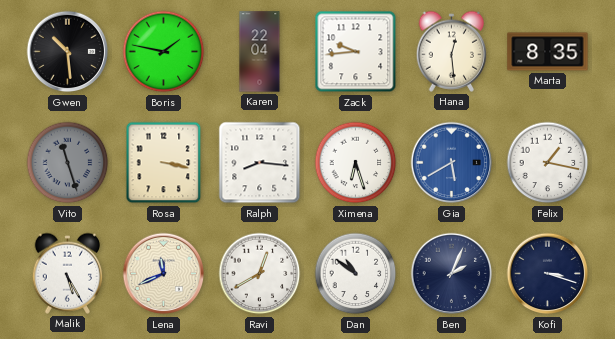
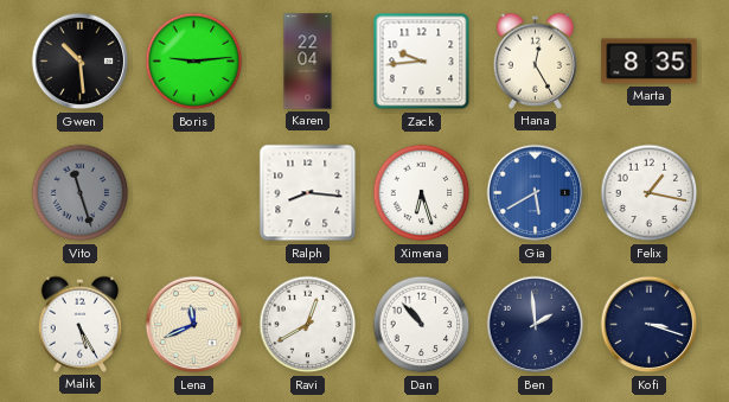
Boris: 1:47 -> 9:14 (194, 62)
Hana: 12:29 -> 12:25 (536, 60)
Rosa: 3:17 -> none (164, 163)
Dan: 10:51 -> 10:53 (422, 325)
Ben: 2:04 -> 1:59 (536, 325)
